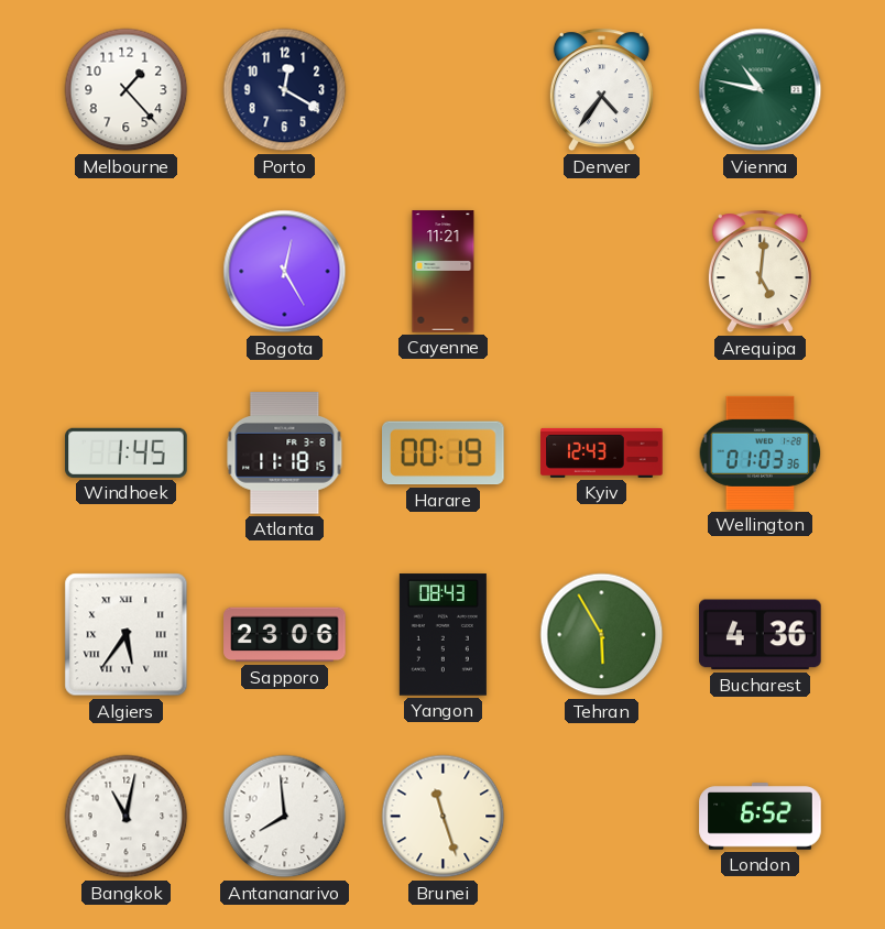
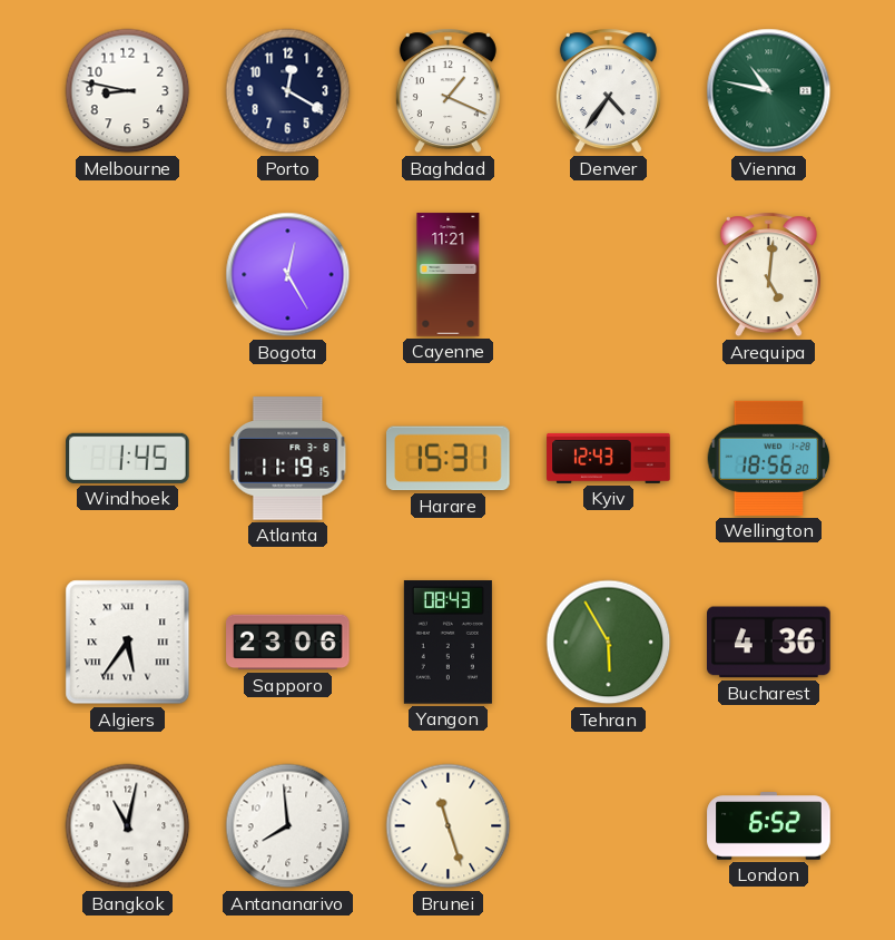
Melbourne: 1:23 -> 8:47 (128, 91)
Baghdad: none -> 1:19 (447, 91)
Atlanta: 11:18 -> 11:19 (288, 459)
Harare: 00:19 -> 15:31 (449, 459)
Wellington: 01:03 -> 18:56 (769, 458)
